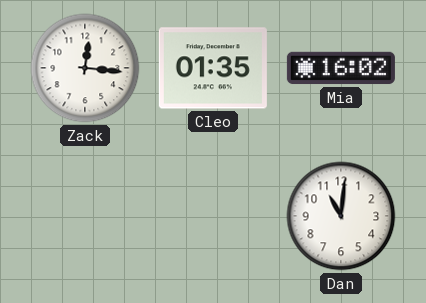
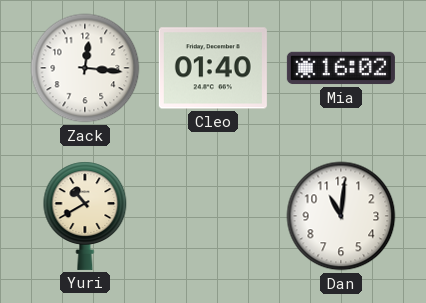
Cleo: 01:35 -> 01:40 (213, 68)
Yuri: none -> 10:40 (85, 216)
